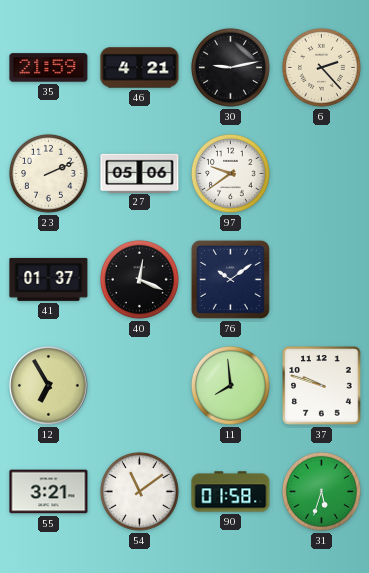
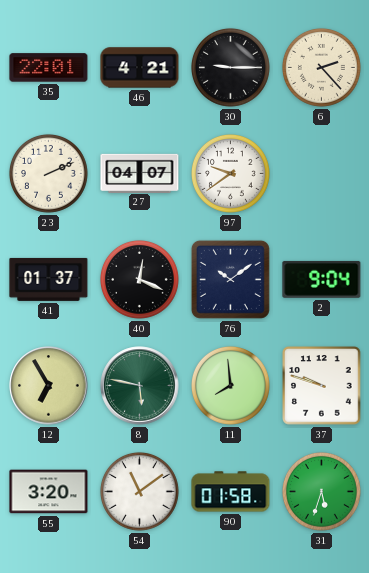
35: 21:59 -> 22:01 (49, 68)
30: 9:13 -> 9:15 (230, 67)
27: 05:06 -> 04:07 (140, 173)
2: none -> 9:04 (322, 279)
8: none -> 5:47 (140, 386)
55: 3:21 -> 3:20 (49, 492)
